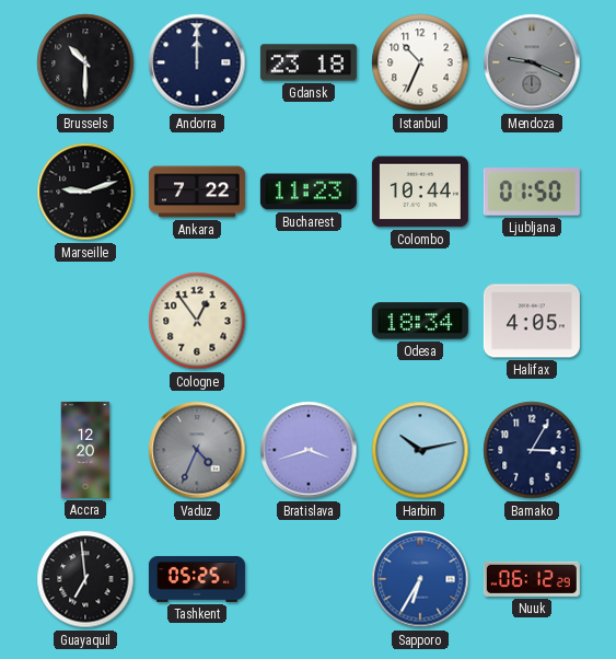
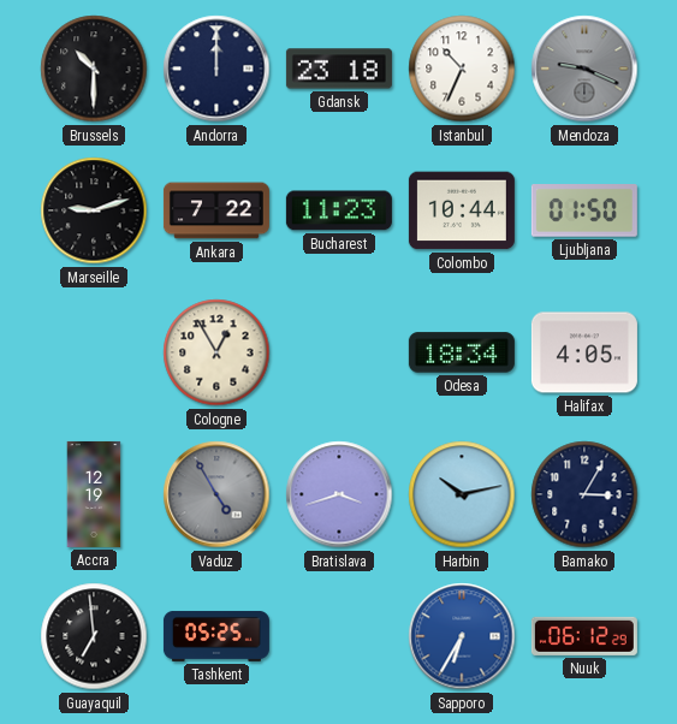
Cologne: 12:54 -> 12:55 (216, 352)
Accra: 12:20 -> 12:19 (94, 494)
Vaduz: 4:34 -> 4:55 (216, 494)
